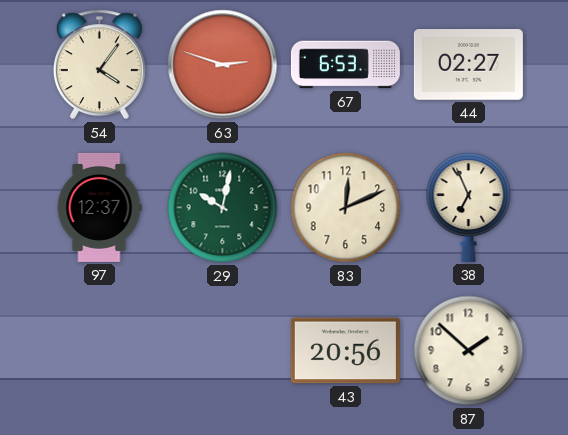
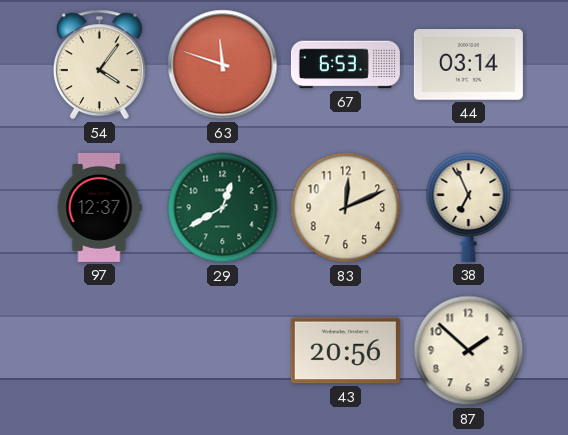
63: 2:48 -> 11:48 (223, 65)
44: 02:27 -> 03:14 (468, 65)
29: 10:02 -> 12:40 (223, 208)
